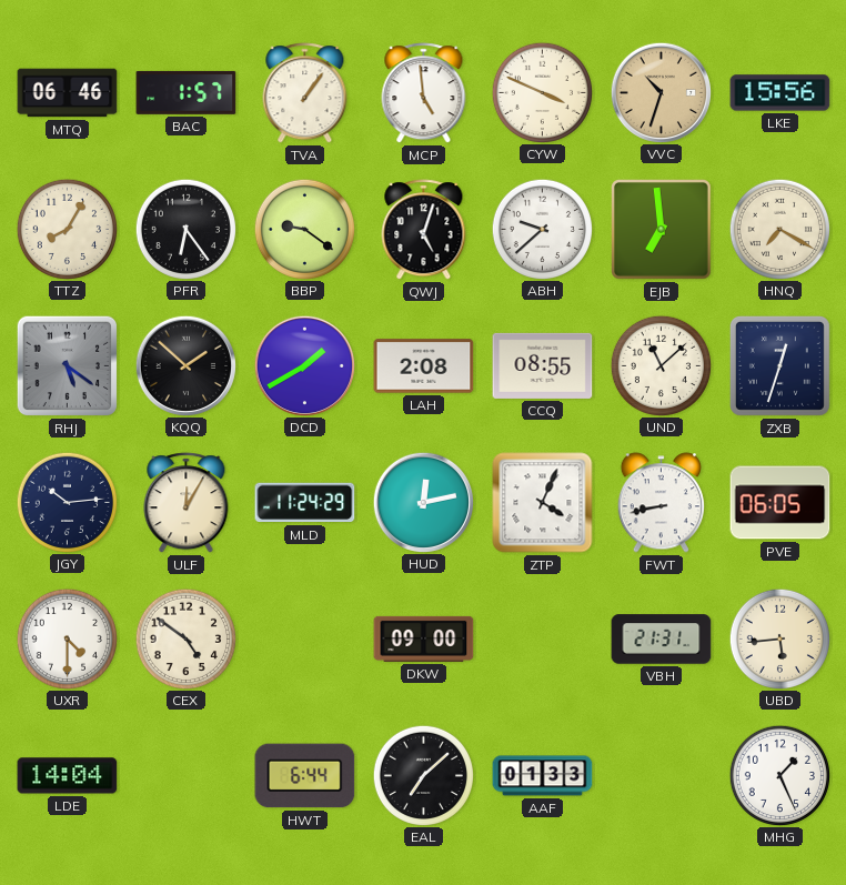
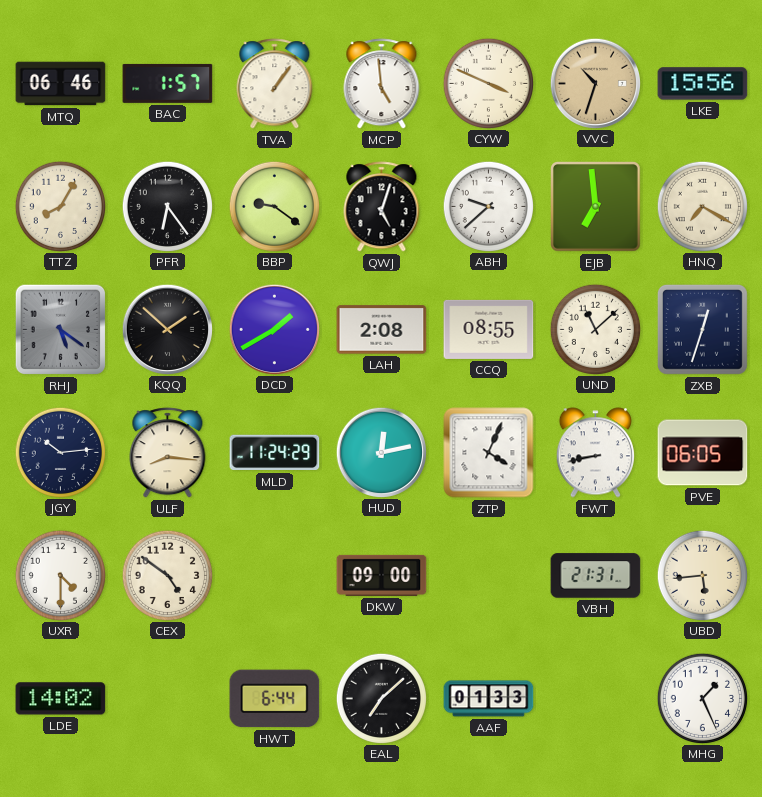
ULF: 12:05 -> 8:16 (168, 453)
LDE: 14:04 -> 14:02 (61, 699)
